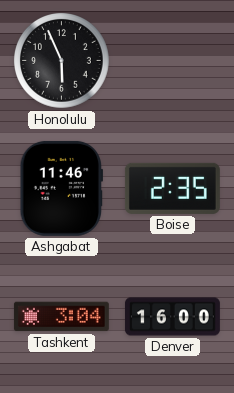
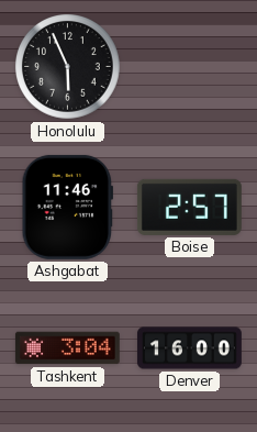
Boise: 2:35 -> 2:57 (189, 207)
